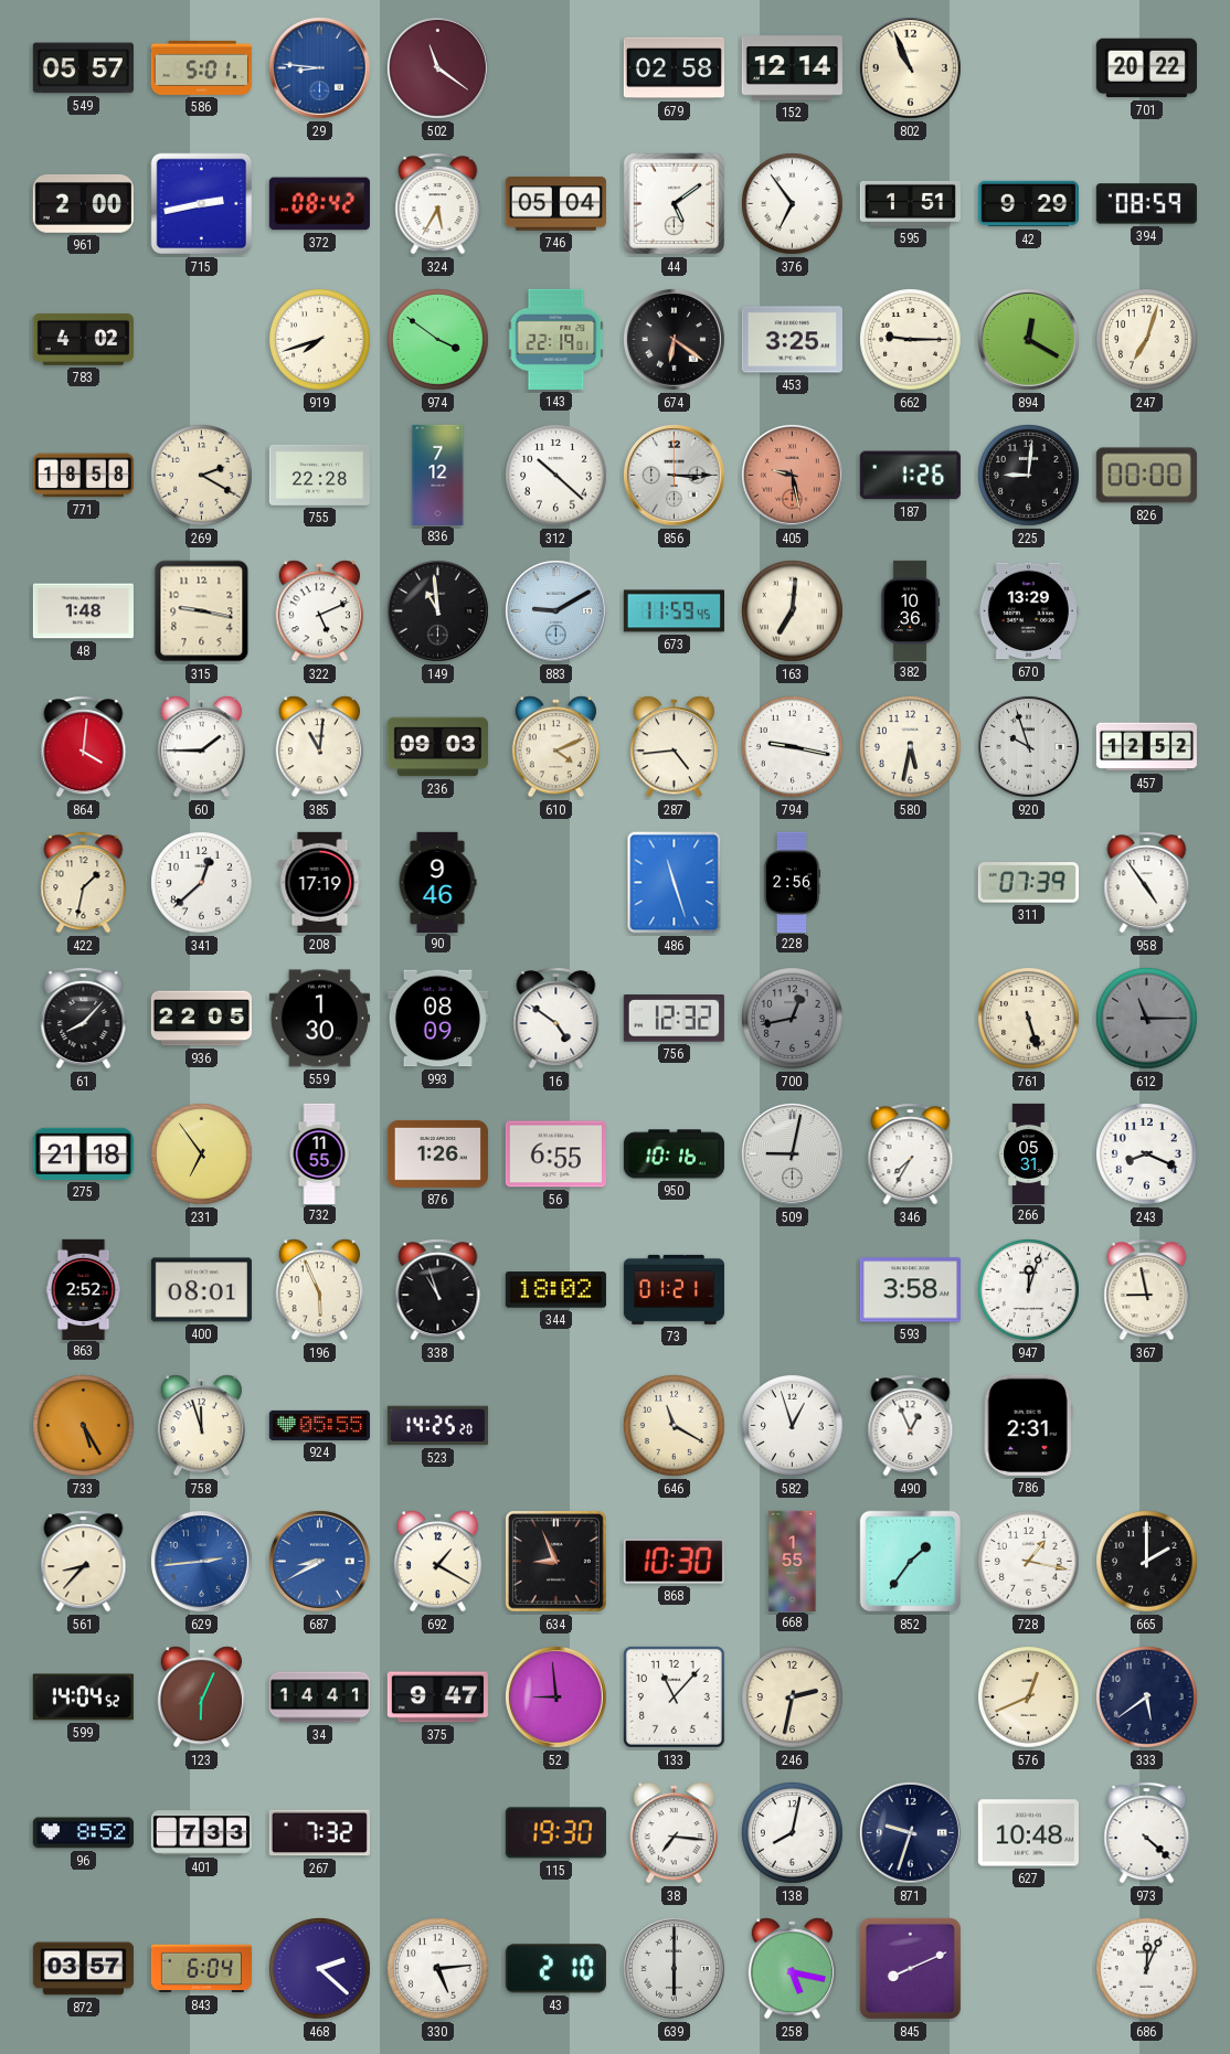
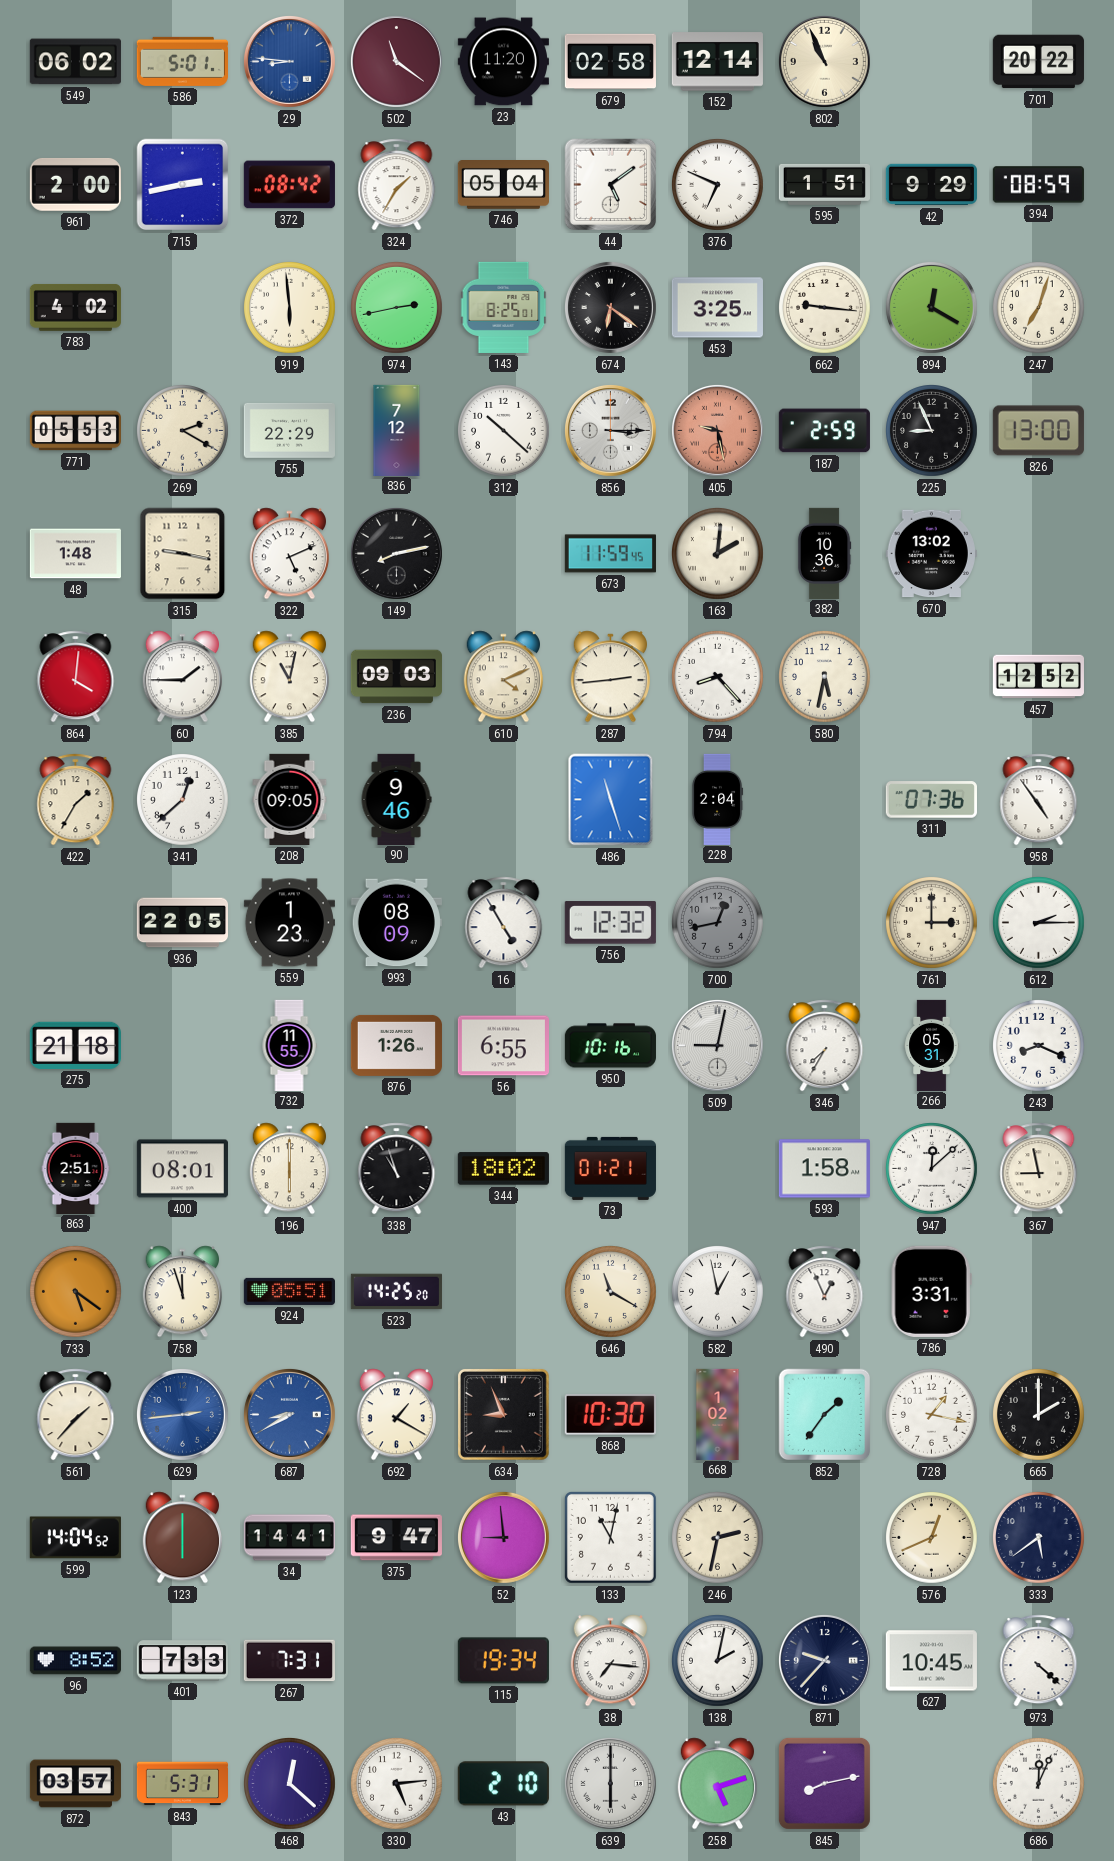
549: 05:57 -> 06:02 (75, 62)
23: none -> 11:20 (503, 62)
324: 5:35 -> 1:35 (397, 185)
376: 6:54 -> 6:49 (718, 185)
919: 7:42 -> 5:59 (290, 308)
974: 3:51 -> 2:43 (397, 308)
143: 22:19 -> 8:25 (504, 307)
662: 9:15 -> 9:16 (825, 308)
771: 18:58 -> 05:53 (75, 431)
755: 22:28 -> 22:29 (289, 430)
187: 1:26 -> 2:59 (824, 431)
225: 9:01 -> 8:56 (932, 431)
826: 00:00 -> 13:00 (1038, 431)
149: 10:59 -> 8:13 (396, 553)
883: 9:10 -> none (555, 610)
163: 7:01 -> 2:01 (718, 554)
670: 13:29 -> 13:02 (931, 554)
385: 11:01 -> 11:02 (289, 677)
287: 4:44 -> 2:44 (610, 677)
794: 9:17 -> 8:23 (718, 677)
920: 9:57 -> none (1028, 746)
422: 1:32 -> 1:35 (76, 800)
208: 17:19 -> 09:05 (290, 799)
228: 2:56 -> 2:04 (717, 799)
311: 07:39 -> 07:36 (931, 800)
61: 8:07 -> none (84, 1019)
559: 1:30 -> 1:23 (289, 923)
16: 4:51 -> 4:55 (504, 923)
761: 5:27 -> 3:00 (932, 923)
612: 11:15 -> 2:15 (1039, 923)
612 dial: grey -> white (1039, 923)
231: 6:54 -> none (202, 1154)
863: 2:52 -> 2:51 (76, 1168)
196: 5:56 -> 6:00 (289, 1169)
593: 3:58 -> 1:58 (824, 1169)
947: 12:03 -> 12:08 (932, 1169)
733: 5:25 -> 5:21 (76, 1292)
924: 05:55 -> 05:51 (289, 1291)
582: 12:57 -> 12:58 (718, 1292)
786: 2:31 -> 3:31 (931, 1291)
561: 8:37 -> 1:37 (76, 1415)
668: 1:55 -> 1:02 (718, 1414)
123: 6:04 -> 6:00 (182, 1538)
133: 11:07 -> 11:02 (610, 1537)
267: 7:32 -> 7:31 (289, 1661)
115: 19:30 -> 19:34 (503, 1661)
138: 8:02 -> 2:02 (718, 1661)
871: 9:33 -> 9:37 (824, 1660)
627: 10:48 -> 10:45 (931, 1661)
843: 6:04 -> 5:31 (182, 1784)
468: 2:22 -> 12:22 (290, 1784)
258: 5:17 -> 5:12 (717, 1784)
845: 8:11 -> 8:13 (824, 1783)
